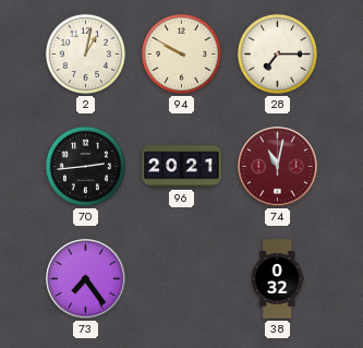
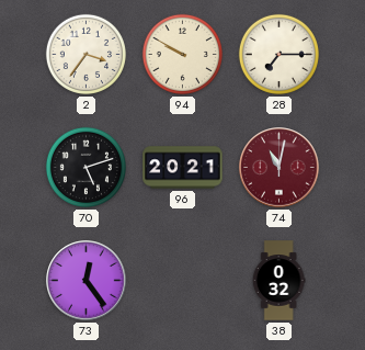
2: 1:02 -> 3:36 (85, 54)
70: 2:44 -> 5:12 (85, 167)
73: 7:24 -> 12:24 (87, 281)
